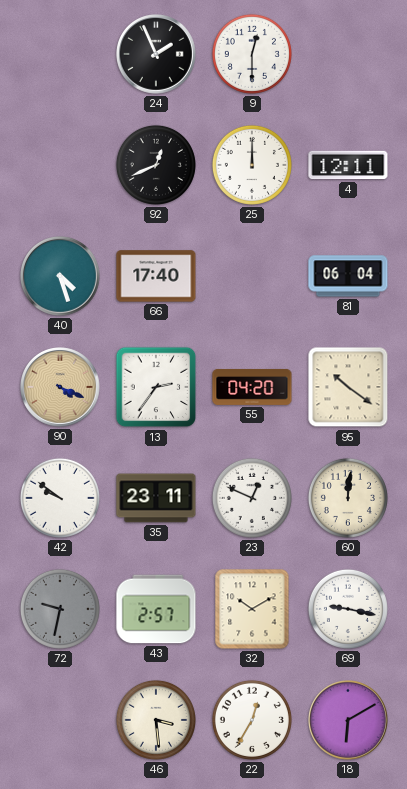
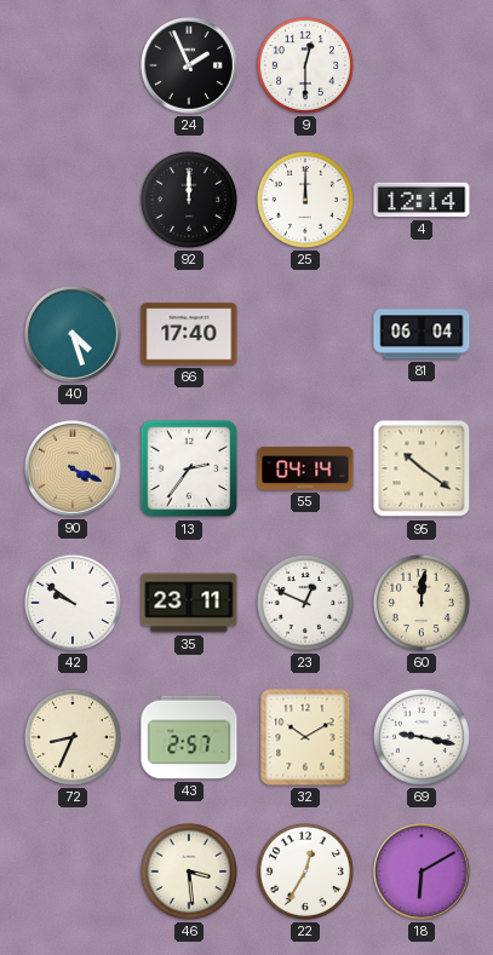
92: 12:41 -> 12:00 (189, 200)
4: 12:11 -> 12:14 (422, 200)
55: 04:20 -> 04:14 (305, 468)
72: 9:32 -> 8:34 (73, 737)
72 dial: grey -> cream (73, 737)
